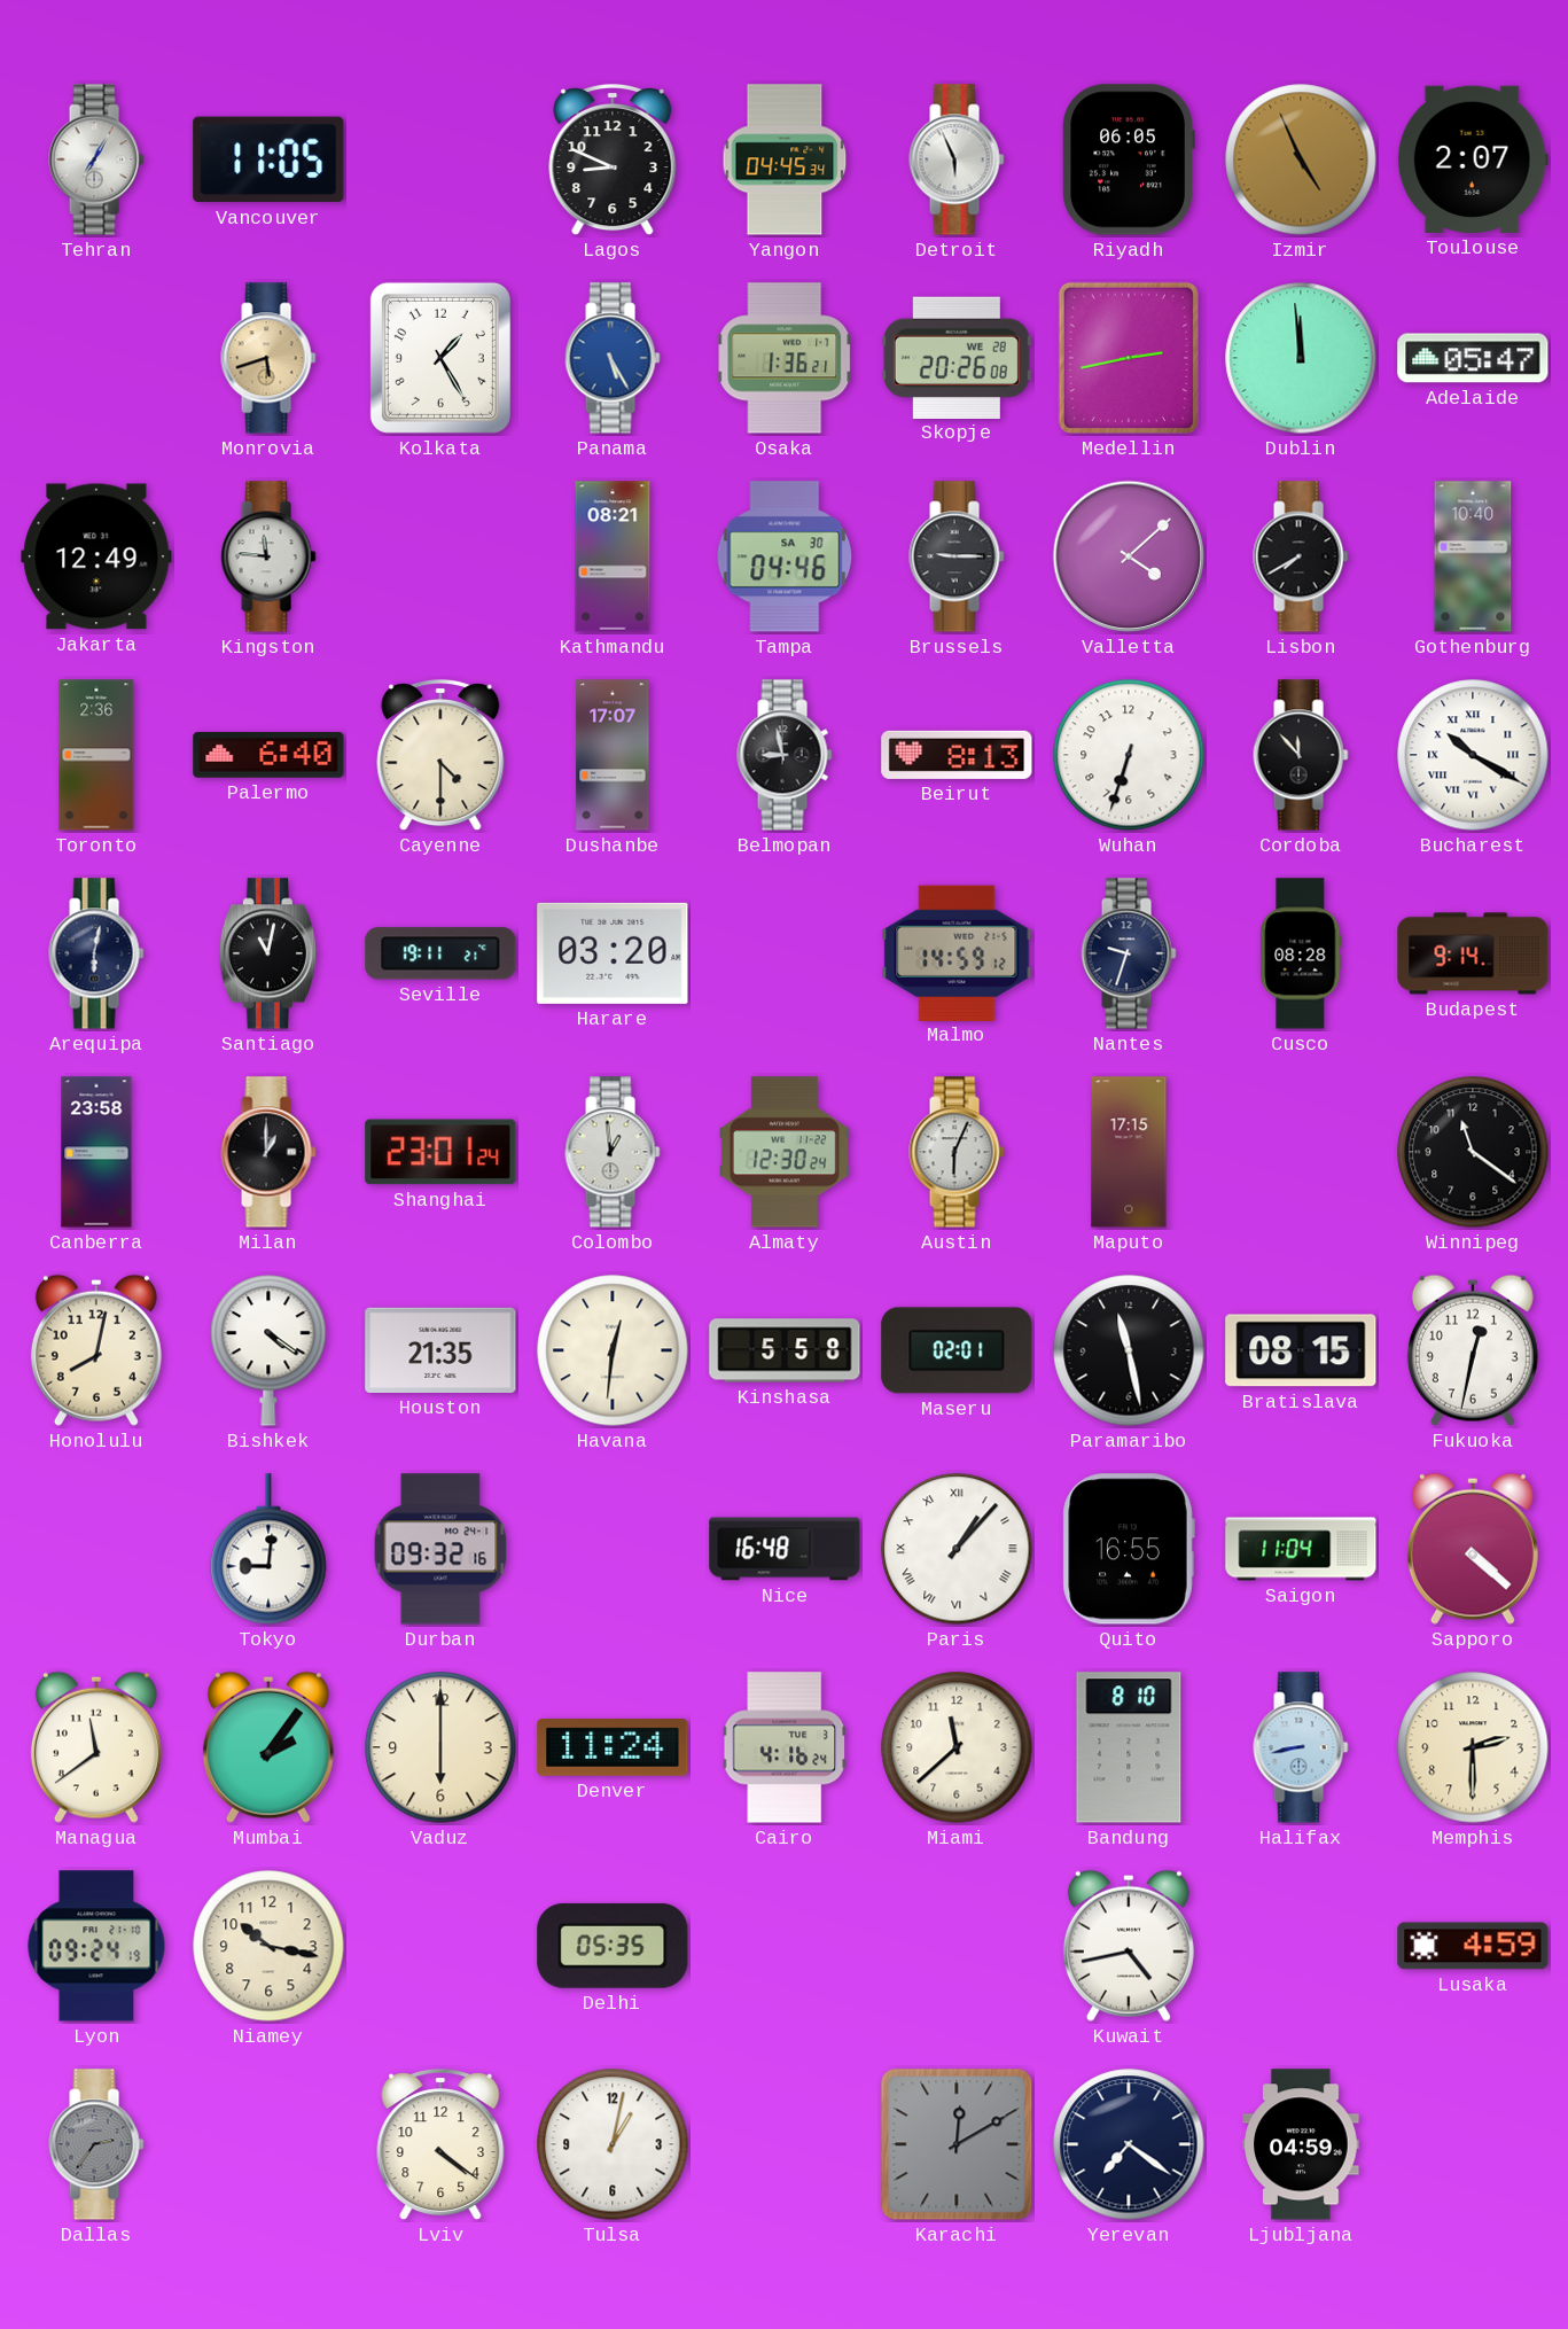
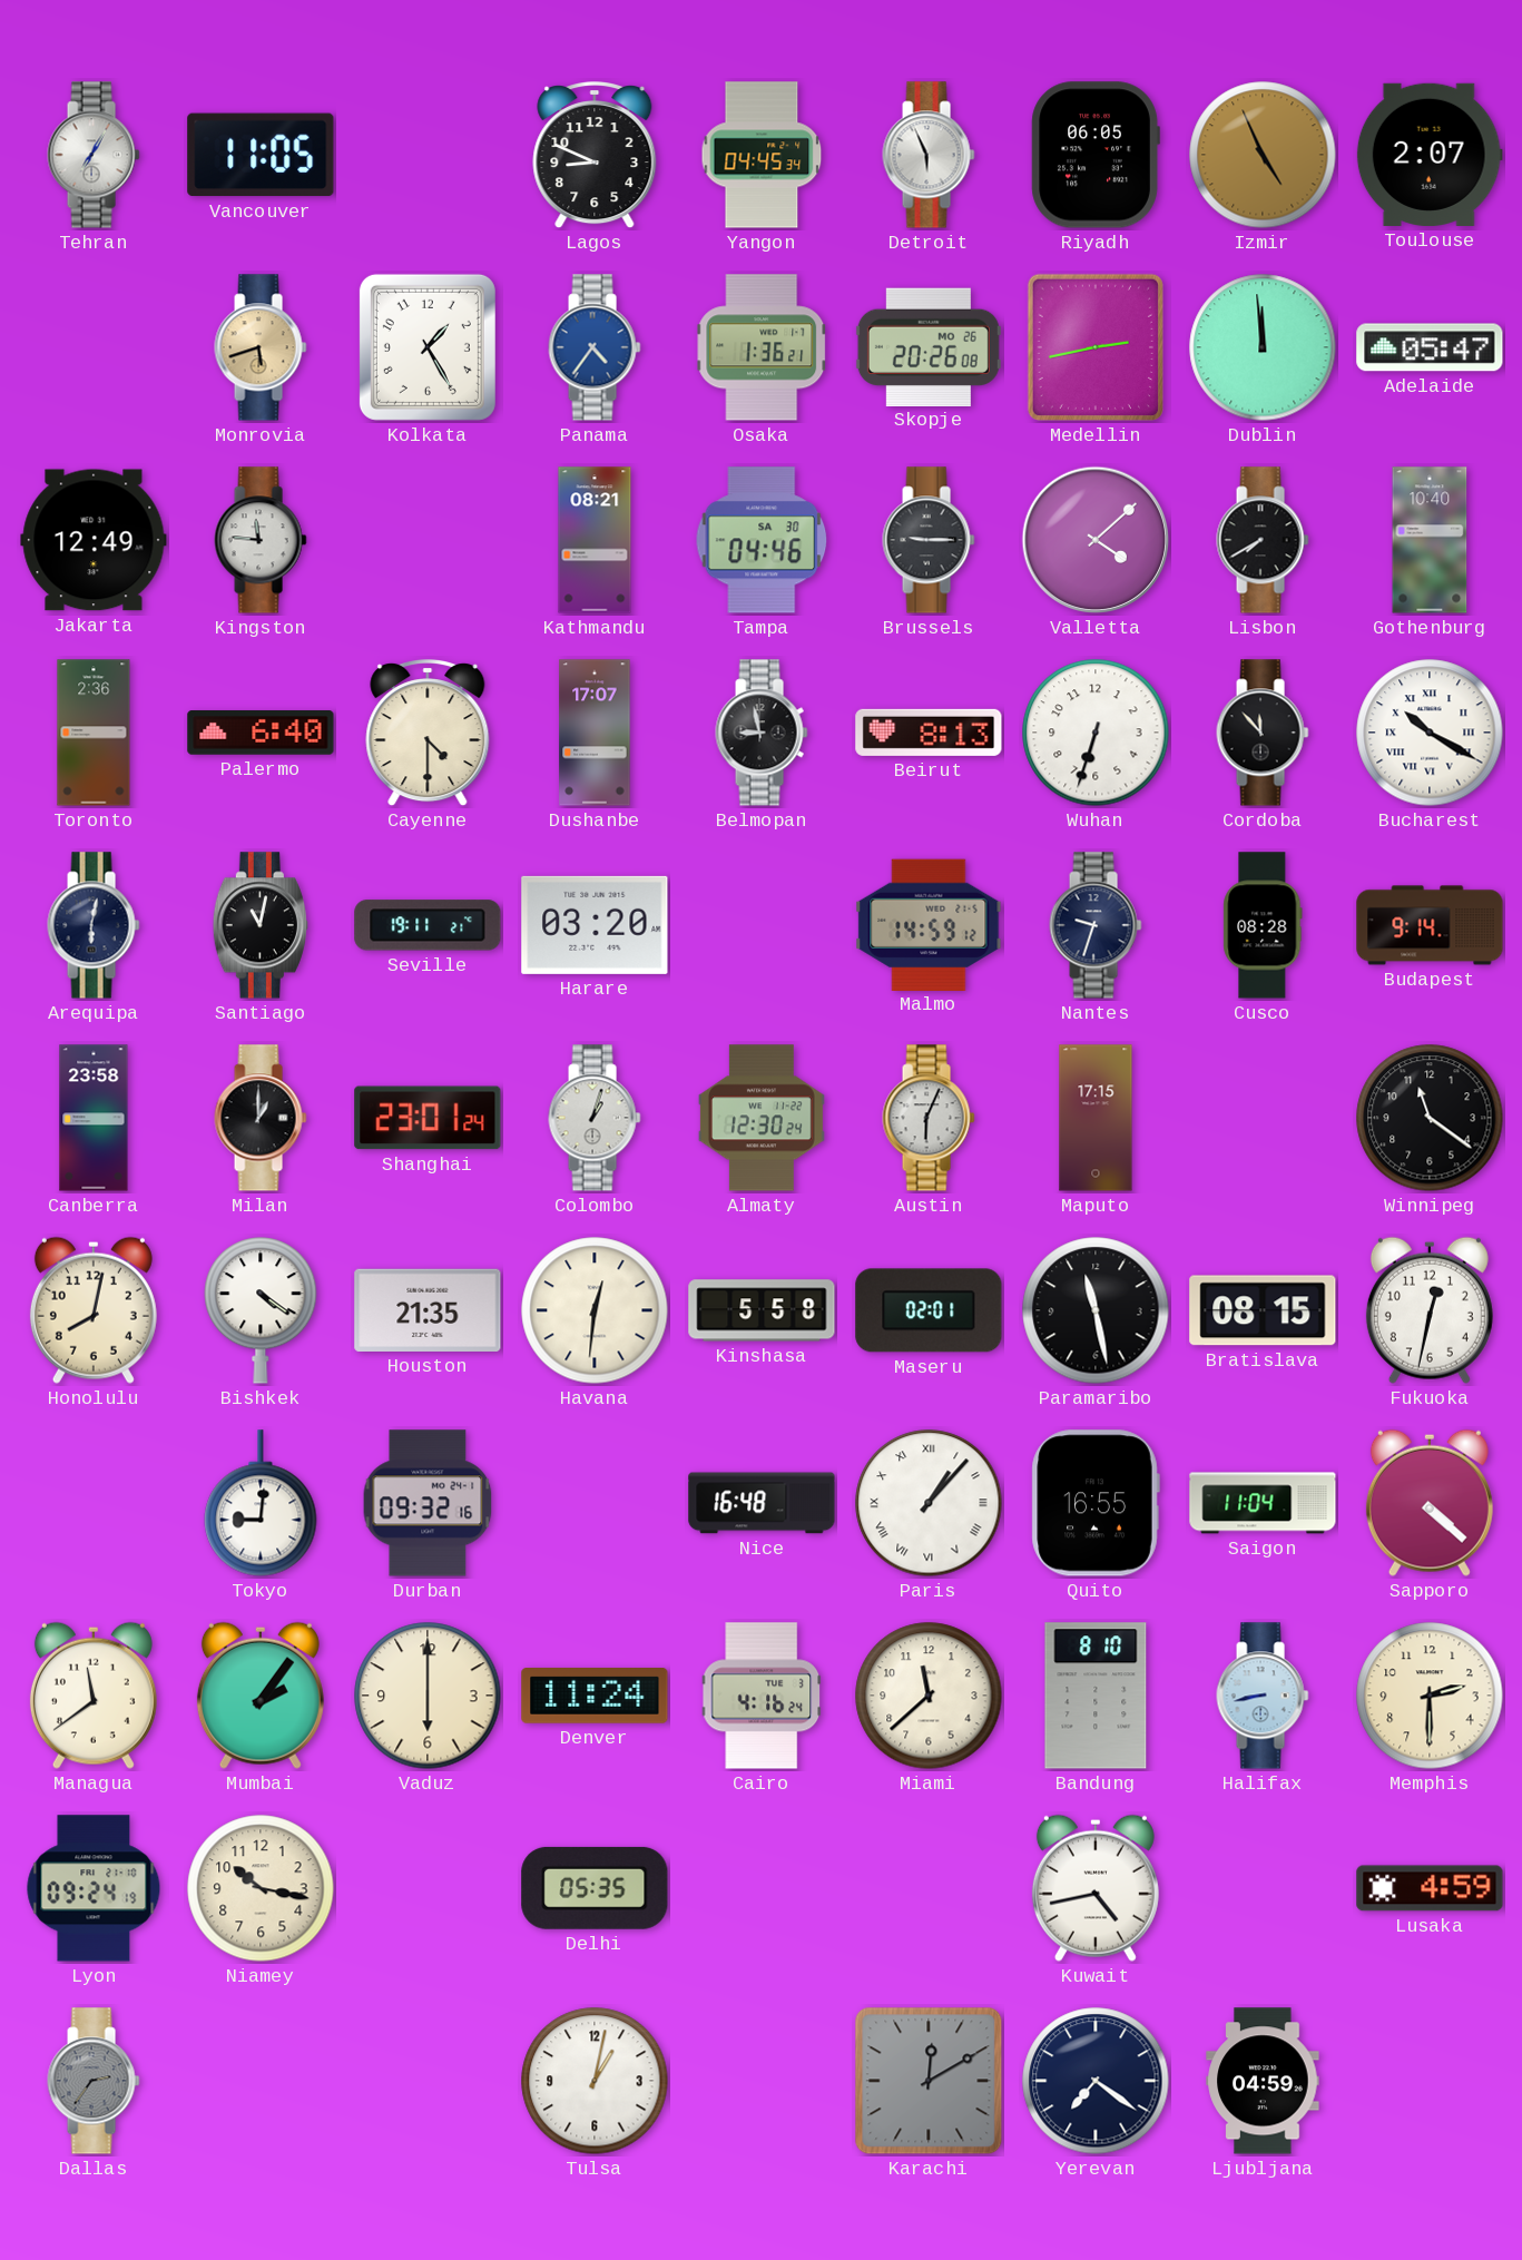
Panama: 5:25 -> 4:36 (595, 347)
Skopje date: WE 28 -> MO 26 (929, 346)
Colombo: 12:59 -> 1:03 (595, 1118)
Lviv: 4:21 -> none (440, 2145)
